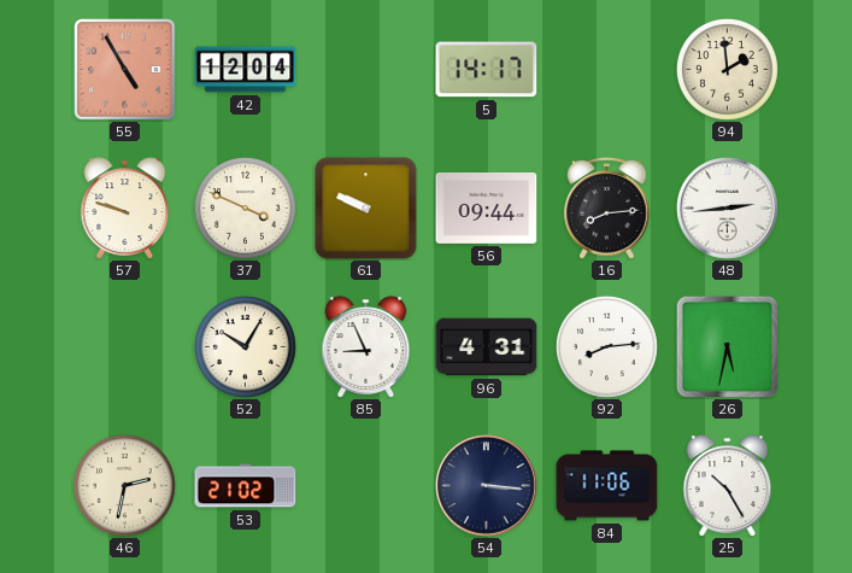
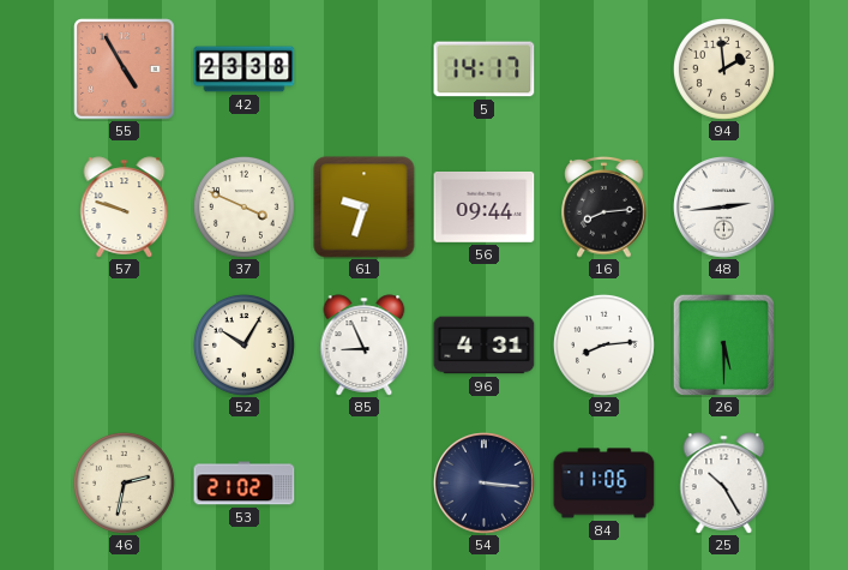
42: 12:04 -> 23:38 (245, 70)
61: 9:49 -> 9:33 (365, 208)
26: 5:32 -> 5:30 (723, 344)
